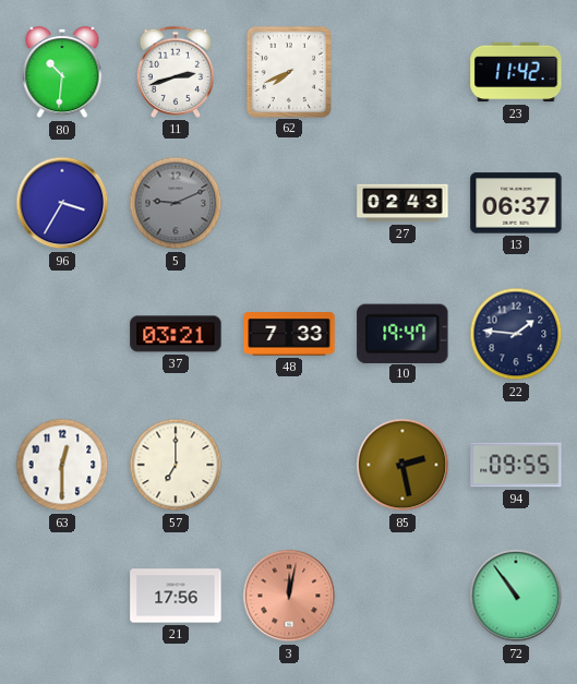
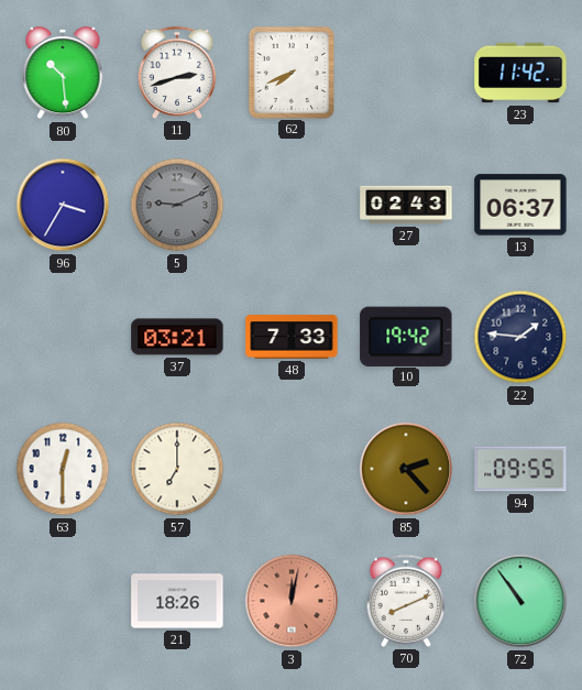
80: 10:31 -> 10:29 (63, 73)
10: 19:47 -> 19:42 (406, 336)
85: 2:28 -> 2:23 (406, 469)
21: 17:56 -> 18:26 (177, 601)
70: none -> 8:11 (405, 601)
